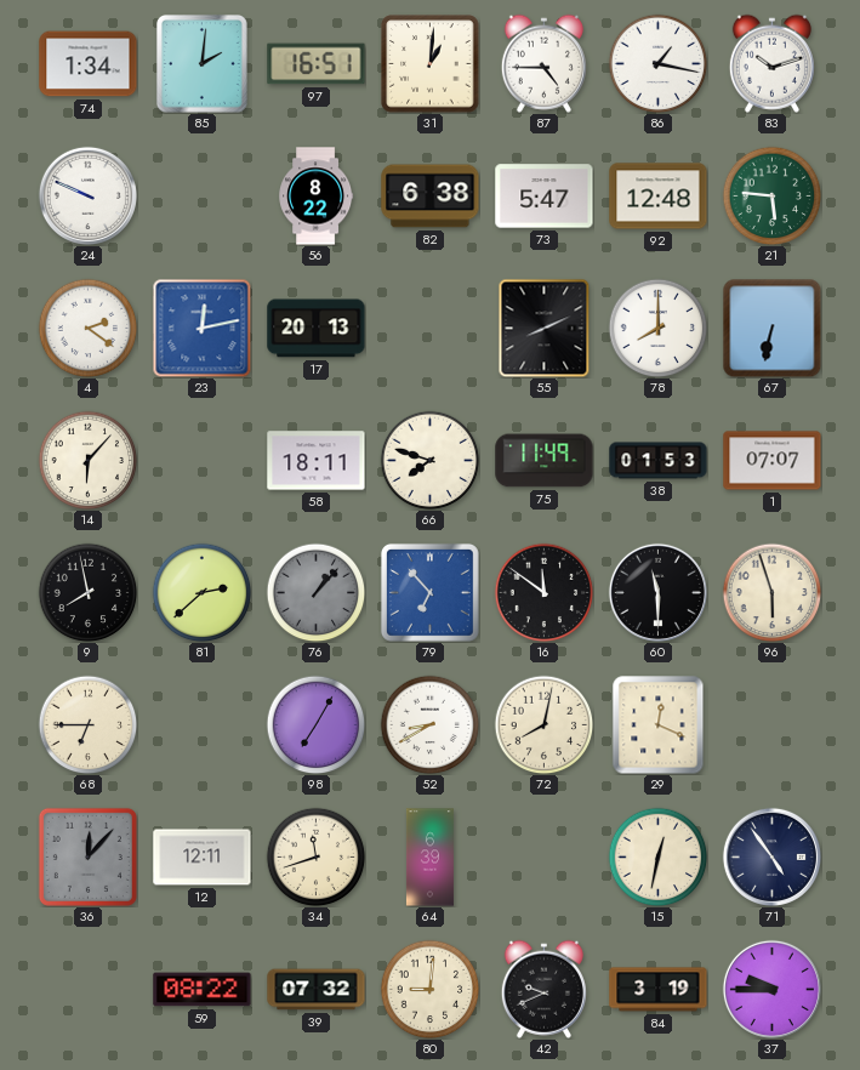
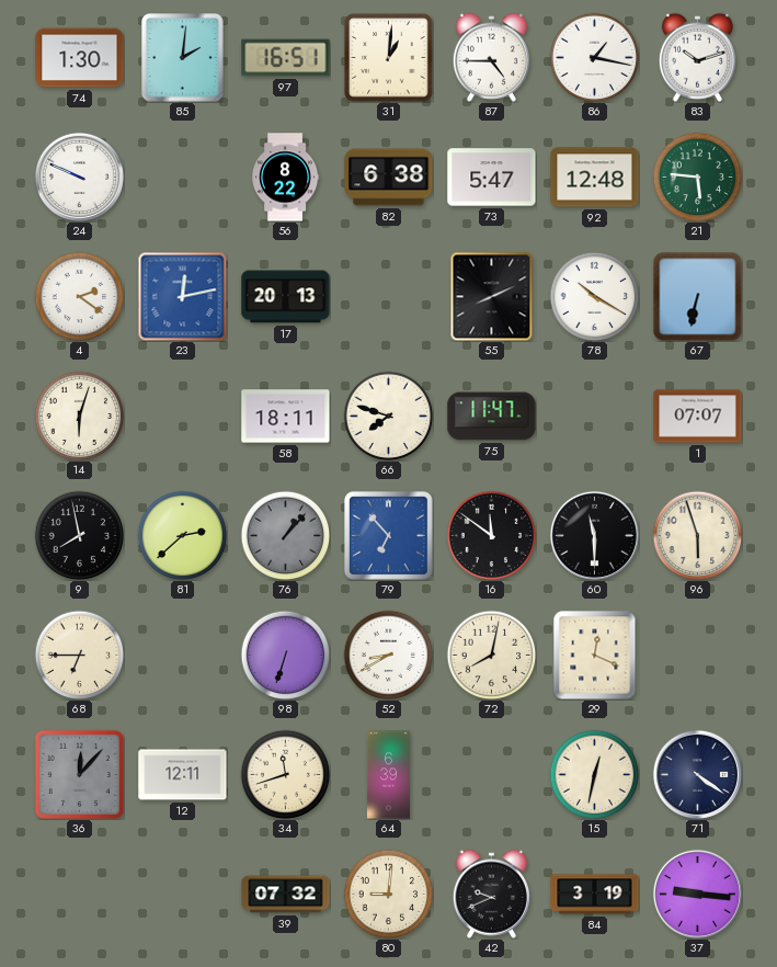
74: 1:34 -> 1:30 (80, 58)
78: 8:00 -> 10:20 (594, 296)
14: 6:07 -> 6:03 (79, 416)
75: 11:49 -> 11:47 (492, 417)
38: 01:53 -> none (659, 461)
98: 7:05 -> 6:33 (285, 655)
71: 4:54 -> 4:21 (697, 774)
59: 08:22 -> none (203, 990)
37: 9:45 -> 9:16 (697, 894)
